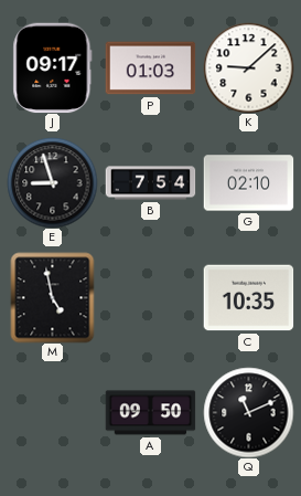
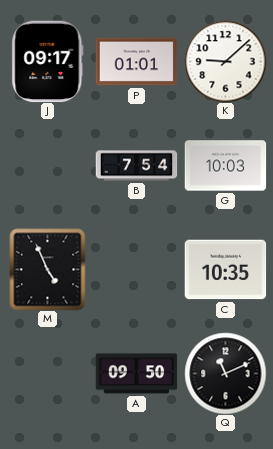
P: 01:03 -> 01:01 (136, 62)
E: 8:57 -> none (52, 182)
G: 02:10 -> 10:03 (225, 166)
M: 4:58 -> 4:56 (48, 269)
